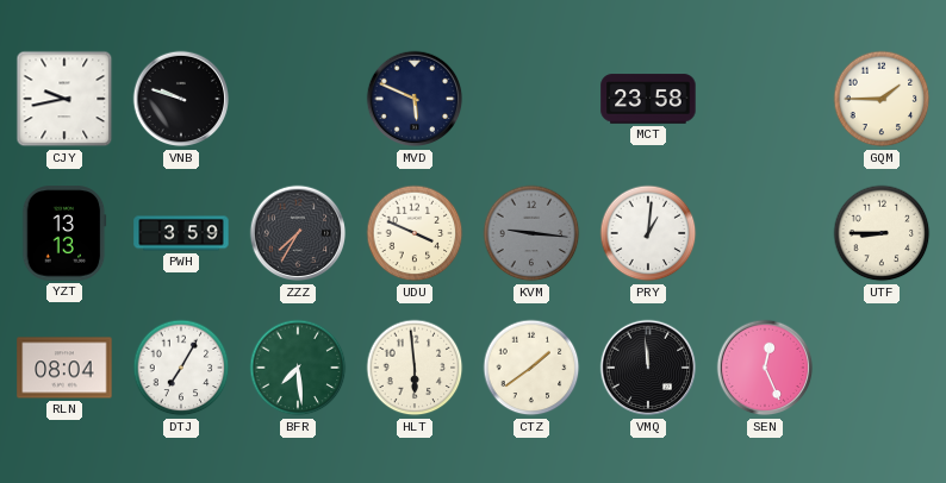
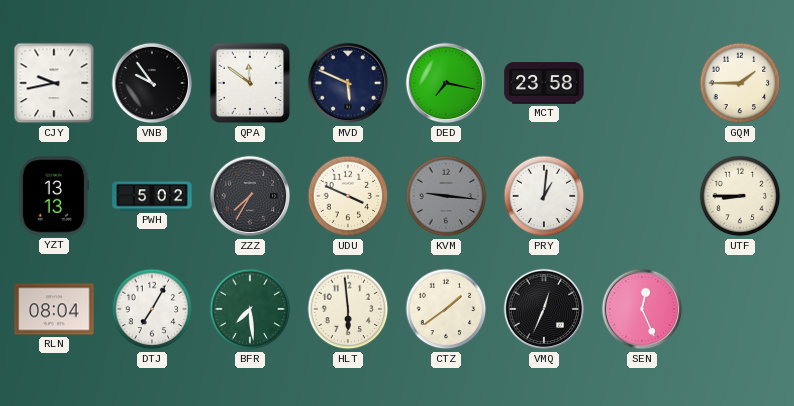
VNB: 9:48 -> 9:54 (152, 83)
QPA: none -> 11:51 (250, 83)
DED: none -> 7:17 (446, 83)
PWH: 3:59 -> 5:02 (152, 196)
VMQ: 11:59 -> 12:34 (544, 309)
